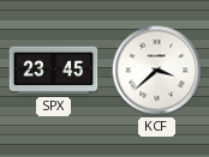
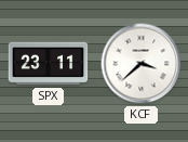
SPX: 23:45 -> 23:11 (49, 64)
